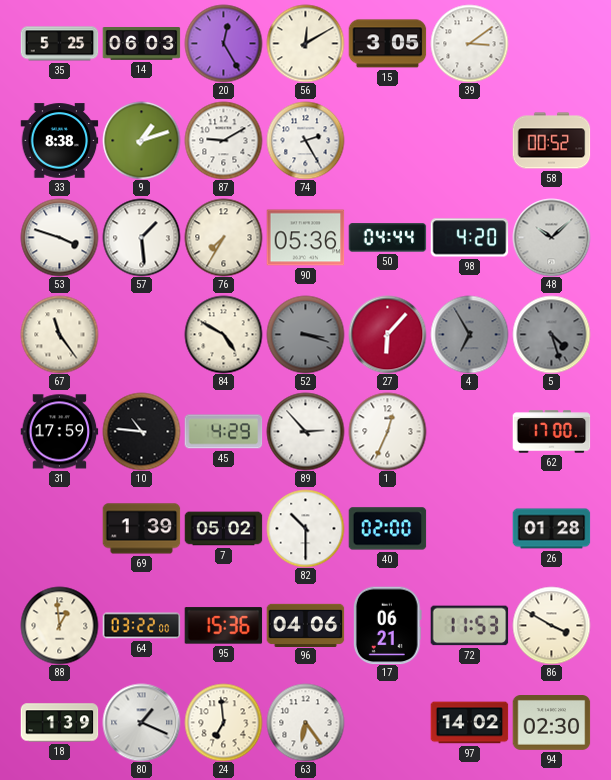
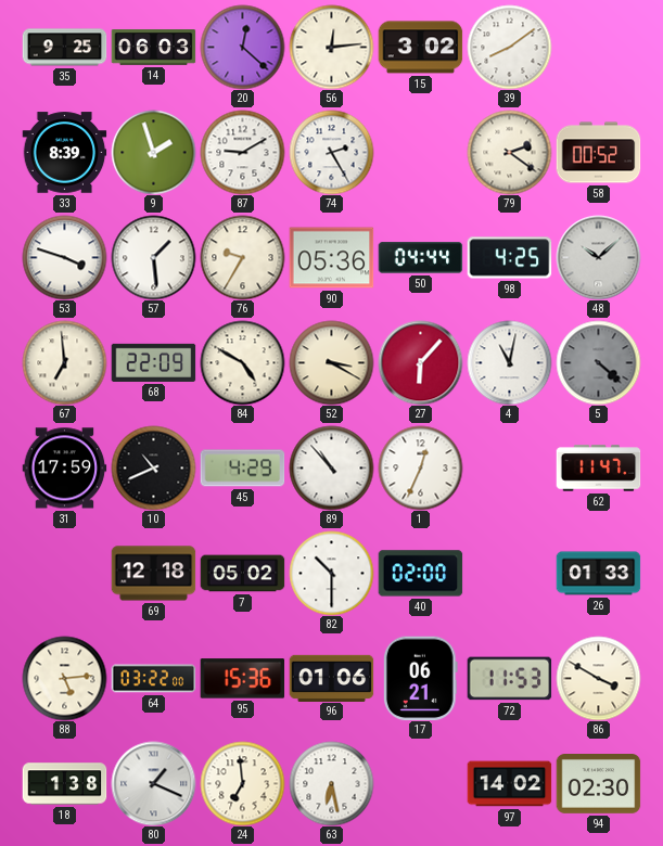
35: 5:25 -> 9:25 (64, 48)
20: 12:25 -> 12:22 (242, 47)
56: 12:10 -> 12:14 (331, 47)
15: 3:05 -> 3:02 (420, 48)
39: 3:09 -> 8:09 (509, 47)
33: 8:38 -> 8:39 (64, 153)
9: 1:12 -> 1:57 (153, 152)
79: none -> 2:21 (509, 152)
76: 7:35 -> 9:35 (242, 257)
98: 4:20 -> 4:25 (509, 258)
67: 11:24 -> 6:59 (64, 362)
68: none -> 22:09 (153, 362)
52: 3:18 -> 3:20 (331, 362)
52 dial: grey -> cream (331, 362)
4: 6:55 -> 11:02 (509, 362)
4 dial: grey -> white (509, 362)
5: 4:27 -> 4:22 (598, 362)
10: 10:46 -> 10:41 (153, 467)
89: 2:53 -> 10:53 (331, 467)
62: 17:00 -> 11:47 (598, 469)
69: 1:39 -> 12:18 (153, 574)
26: 01:28 -> 01:33 (598, 574)
88: 12:59 -> 5:14 (64, 678)
96: 04:06 -> 01:06 (331, 678)
18: 1:39 -> 1:38 (64, 784)
63: 6:24 -> 6:28 (331, 783)
